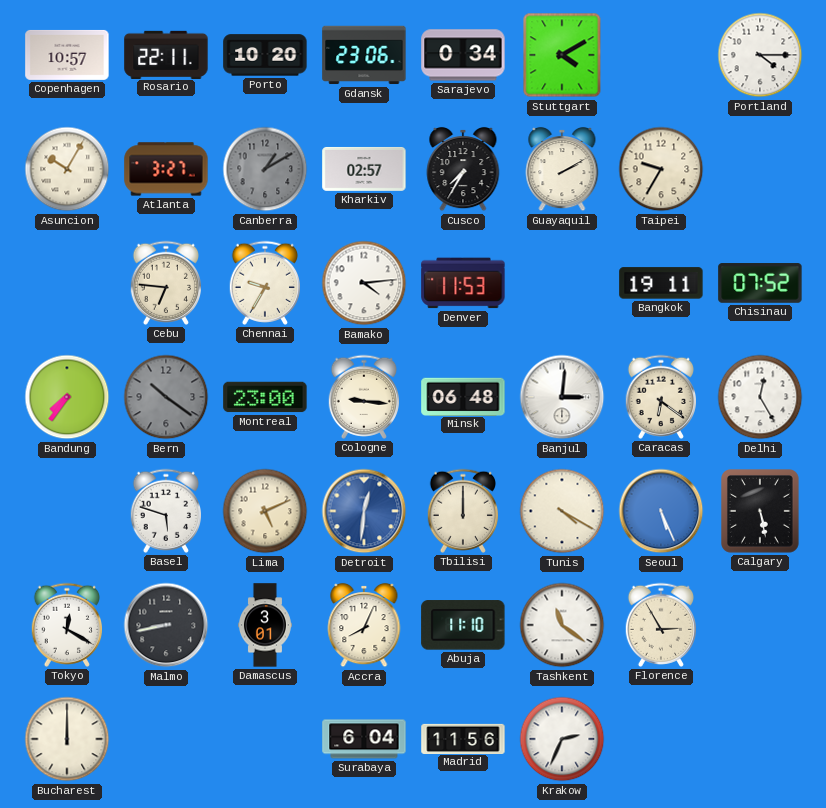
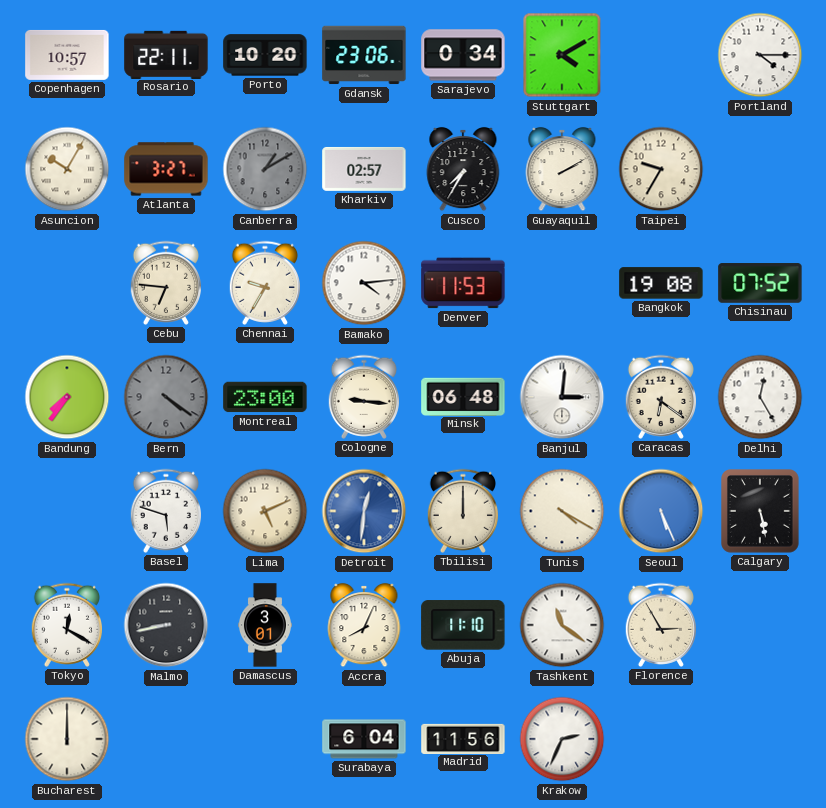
Bangkok: 19:11 -> 19:08 (661, 283)
Bern: 10:21 -> 4:21 (166, 397)
